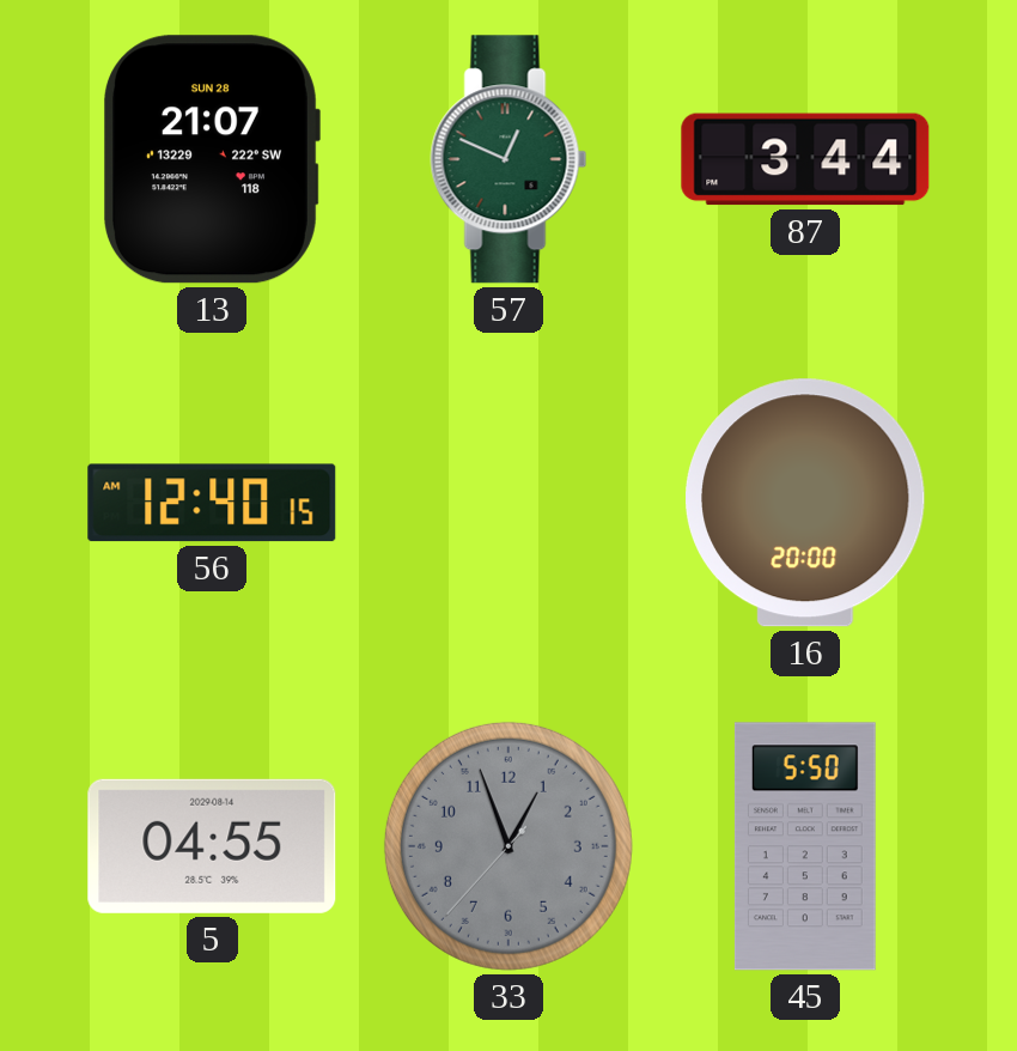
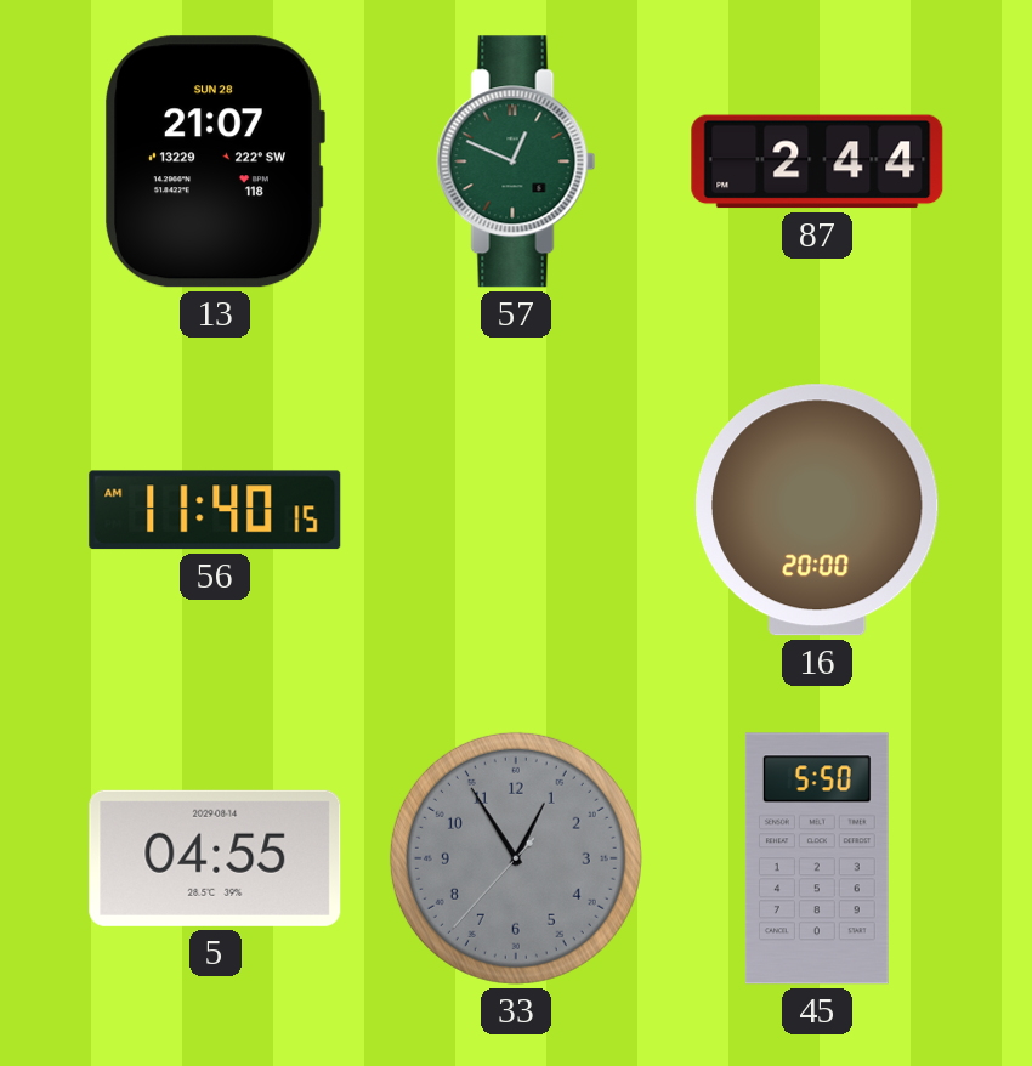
87: 3:44 -> 2:44 (817, 161)
56: 12:40 -> 11:40 (215, 510)
33: 12:56 -> 12:54 (516, 858)
